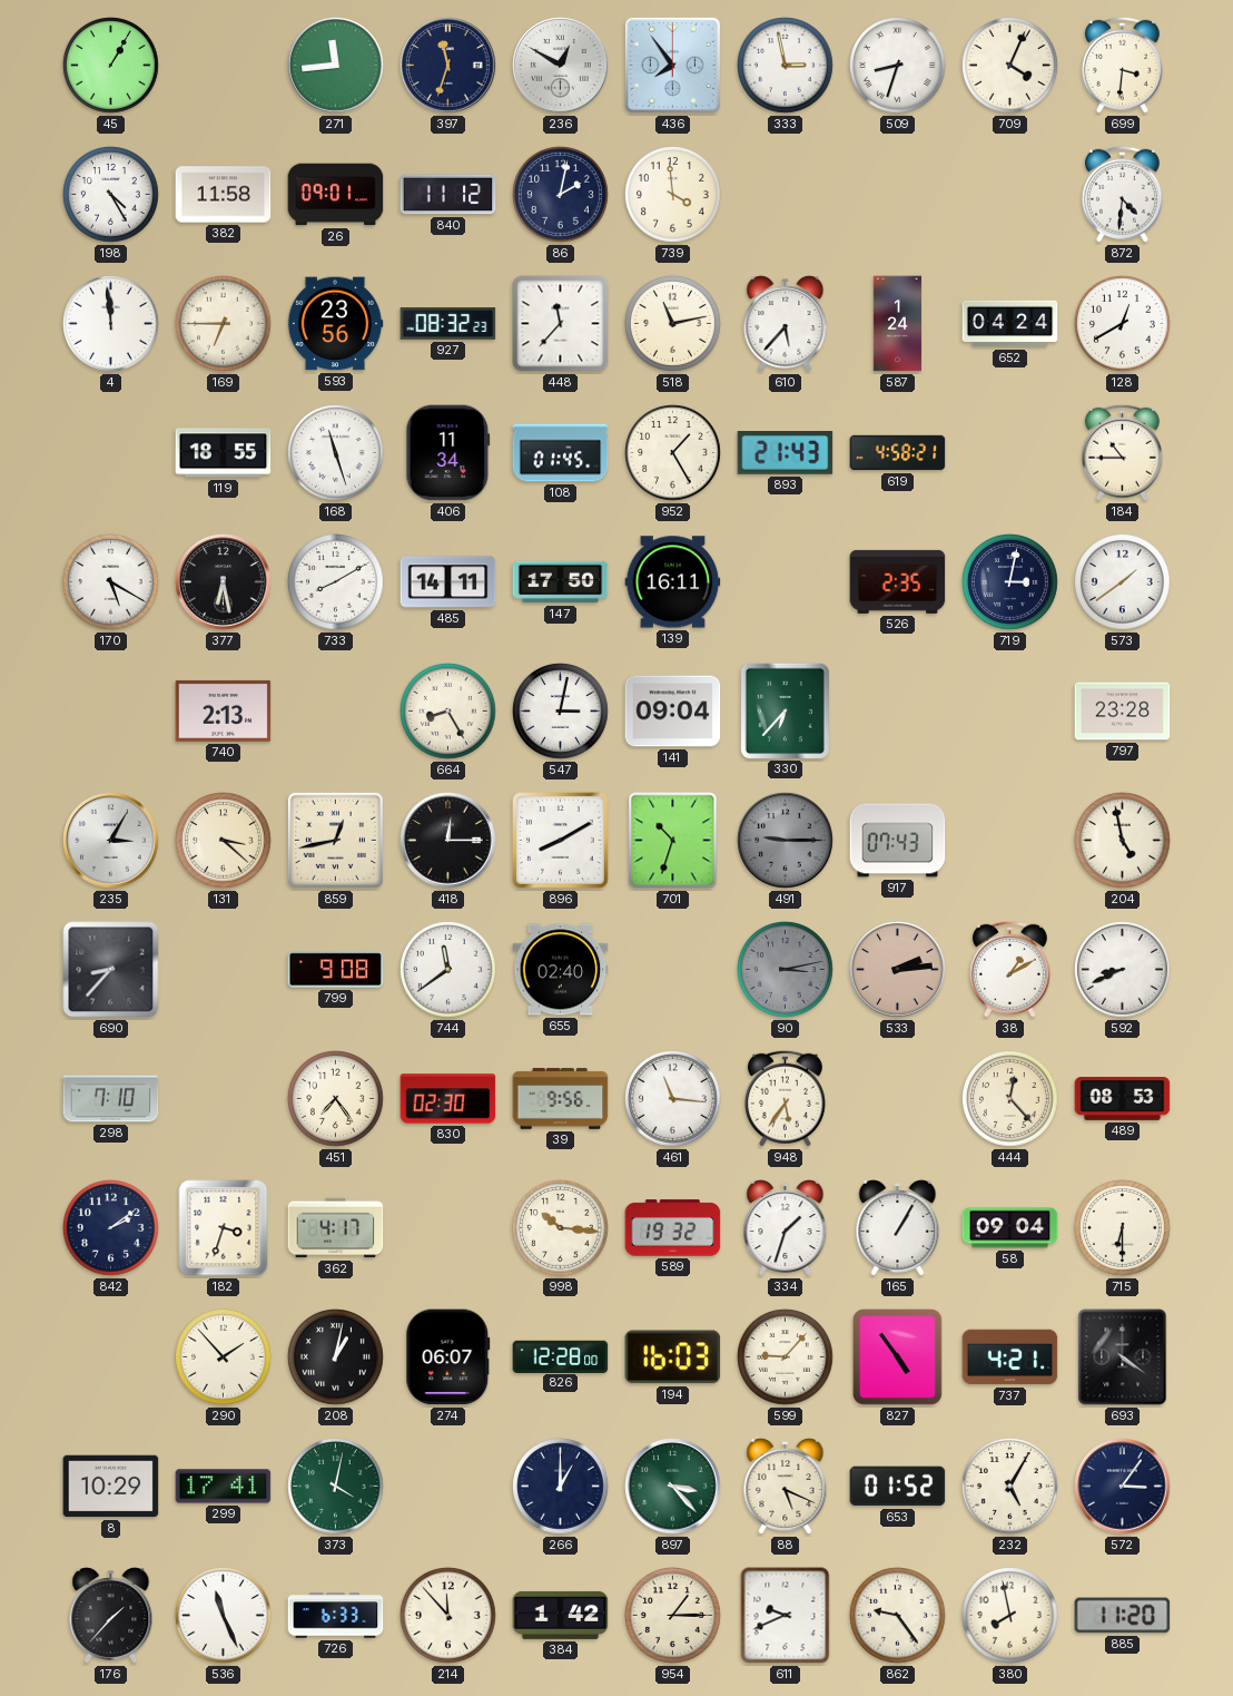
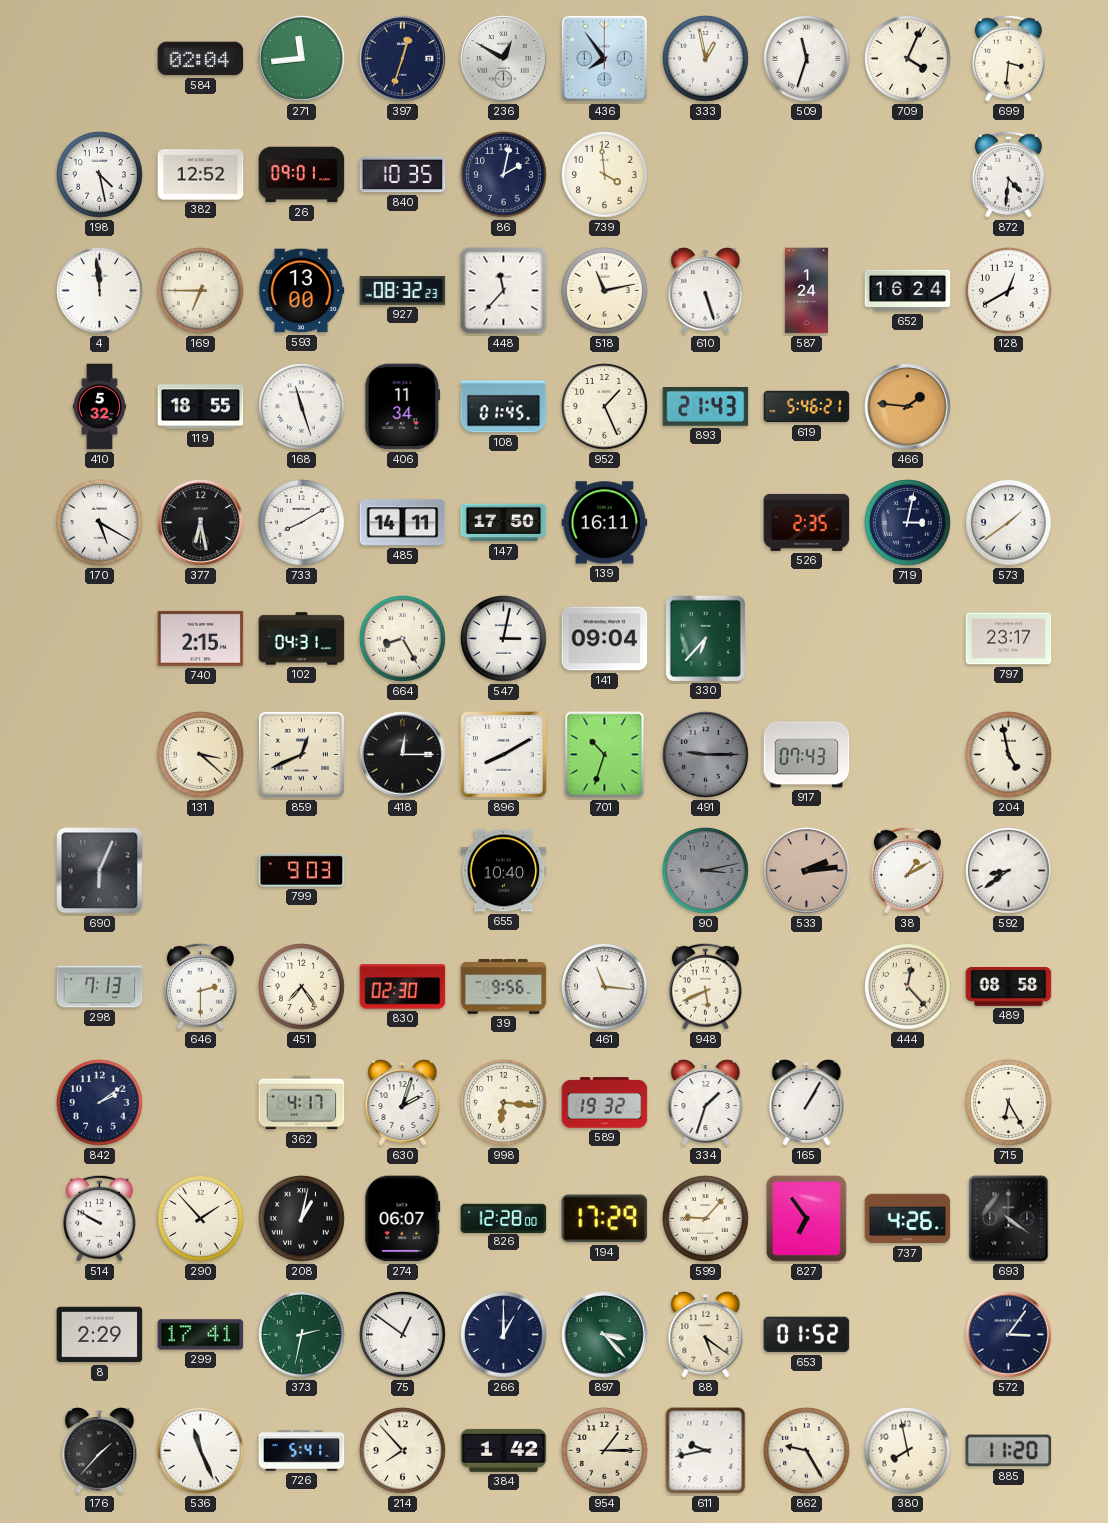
45: 1:05 -> none (111, 66)
584: none -> 02:04 (201, 59)
397: 11:33 -> 12:33 (403, 59)
333: 2:58 -> 12:58 (706, 59)
509: 8:33 -> 11:33 (807, 59)
198: 4:25 -> 4:28 (100, 175)
382: 11:58 -> 12:52 (201, 175)
840: 11:12 -> 10:35 (403, 175)
593: 23:56 -> 13:00 (301, 291)
610: 5:37 -> 5:27 (706, 291)
652: 04:24 -> 16:24 (908, 291)
410: none -> 5:32 (100, 407)
952: 1:25 -> 1:26 (605, 407)
619: 4:58 -> 5:46 (807, 407)
466: none -> 1:46 (908, 407)
184: 10:45 -> none (1122, 452)
740: 2:13 -> 2:15 (201, 638)
102: none -> 04:31 (302, 639)
797: 23:28 -> 23:17 (1009, 639)
235: 3:05 -> none (111, 841)
859: 12:43 -> 12:41 (301, 754)
690: 8:37 -> 6:04 (100, 871)
799: 9:08 -> 9:03 (302, 871)
744: 11:39 -> none (448, 970)
655: 02:40 -> 10:40 (504, 871)
592: 8:41 -> 8:39 (1009, 871)
298: 7:10 -> 7:13 (100, 987)
646: none -> 2:30 (200, 986)
948: 5:36 -> 5:41 (705, 986)
489: 08:53 -> 08:58 (1009, 987)
182: 3:33 -> none (224, 1228)
630: none -> 2:03 (403, 1103)
998: 10:16 -> 6:16 (504, 1103)
58: 09:04 -> none (1010, 1228)
715: 6:30 -> 6:25 (1009, 1103)
514: none -> 9:50 (99, 1218)
194: 16:03 -> 17:29 (605, 1219)
827: 4:54 -> 6:54 (807, 1219)
737: 4:21 -> 4:26 (908, 1219)
8: 10:29 -> 2:29 (100, 1335)
373: 4:02 -> 2:32 (302, 1335)
75: none -> 12:51 (403, 1335)
88: 5:19 -> 5:21 (706, 1335)
232: 5:05 -> none (1010, 1487)
726: 6:33 -> 5:41 (302, 1451)
214: 11:53 -> 7:53 (403, 1451)
611: 9:41 -> 9:43 (706, 1451)
862: 9:24 -> 9:25 (807, 1451)
